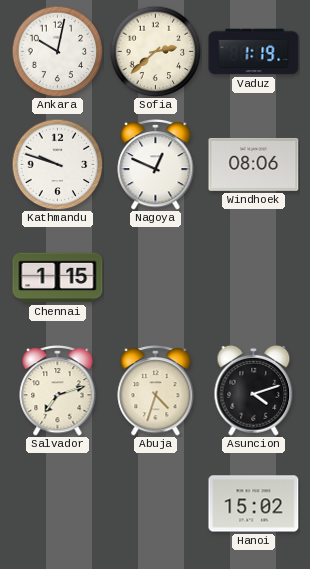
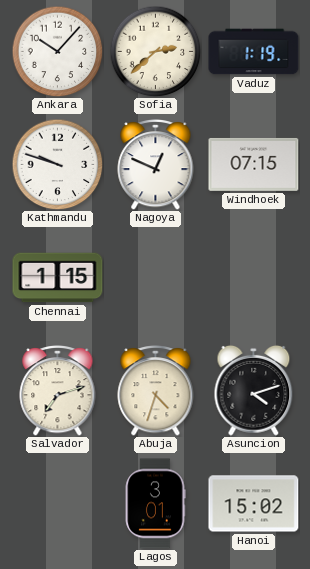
Ankara: 10:02 -> 10:07 (57, 51)
Windhoek: 08:06 -> 07:15 (254, 164)
Lagos: none -> 3:01 (155, 504)
